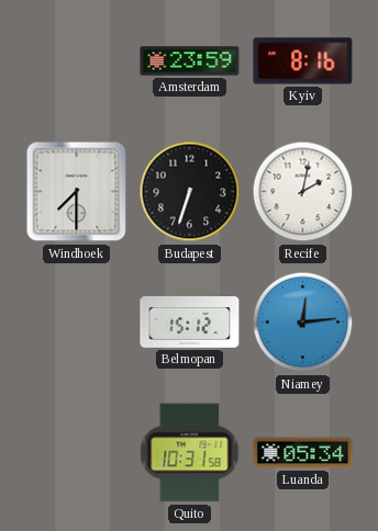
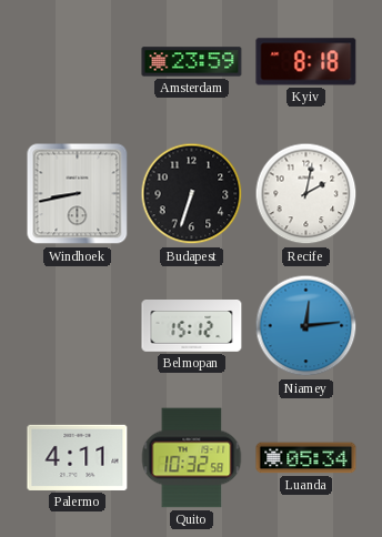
Kyiv: 8:16 -> 8:18 (306, 62)
Windhoek: 7:30 -> 8:43 (78, 194)
Palermo: none -> 4:11 (78, 457)
Quito: 10:31 -> 10:32 (192, 458)
